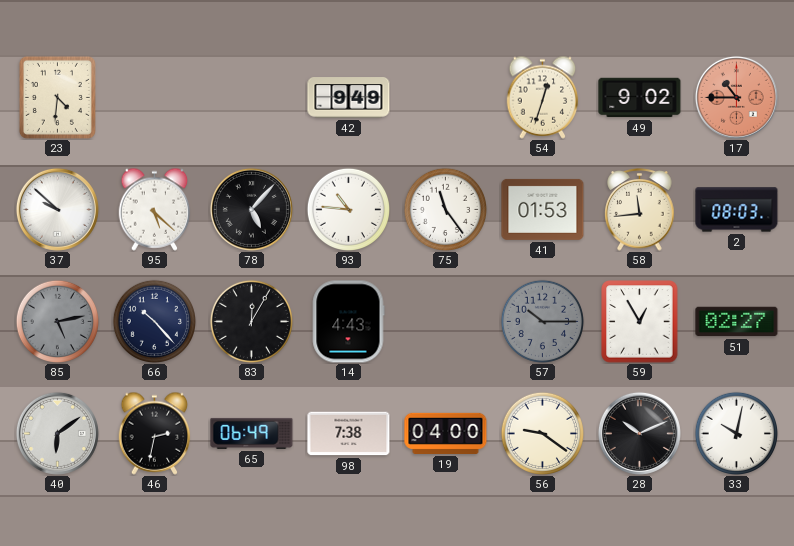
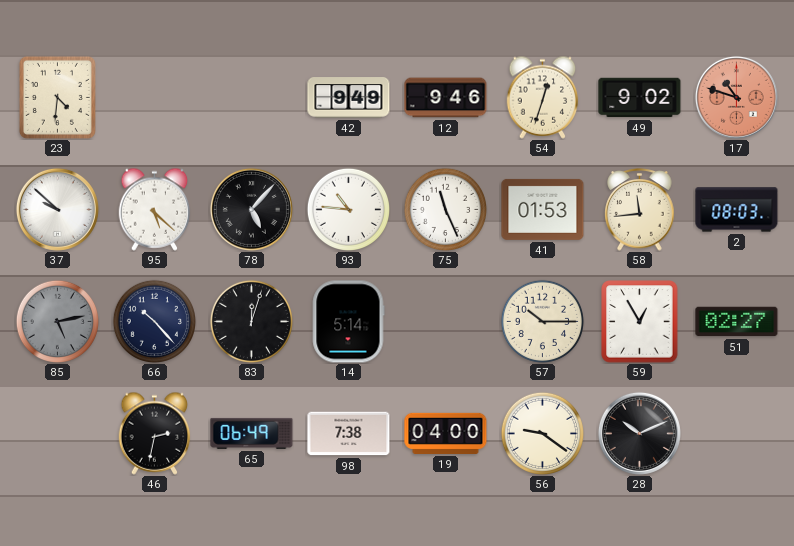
12: none -> 9:46 (446, 98)
17: 10:45 -> 10:48 (736, 97)
75: 11:24 -> 11:26 (445, 209)
83: 12:05 -> 12:03 (251, 321)
14: 4:43 -> 5:14 (348, 322)
57 dial: grey -> cream (542, 321)
40: 6:09 -> none (57, 433)
33: 10:02 -> none (736, 433)
